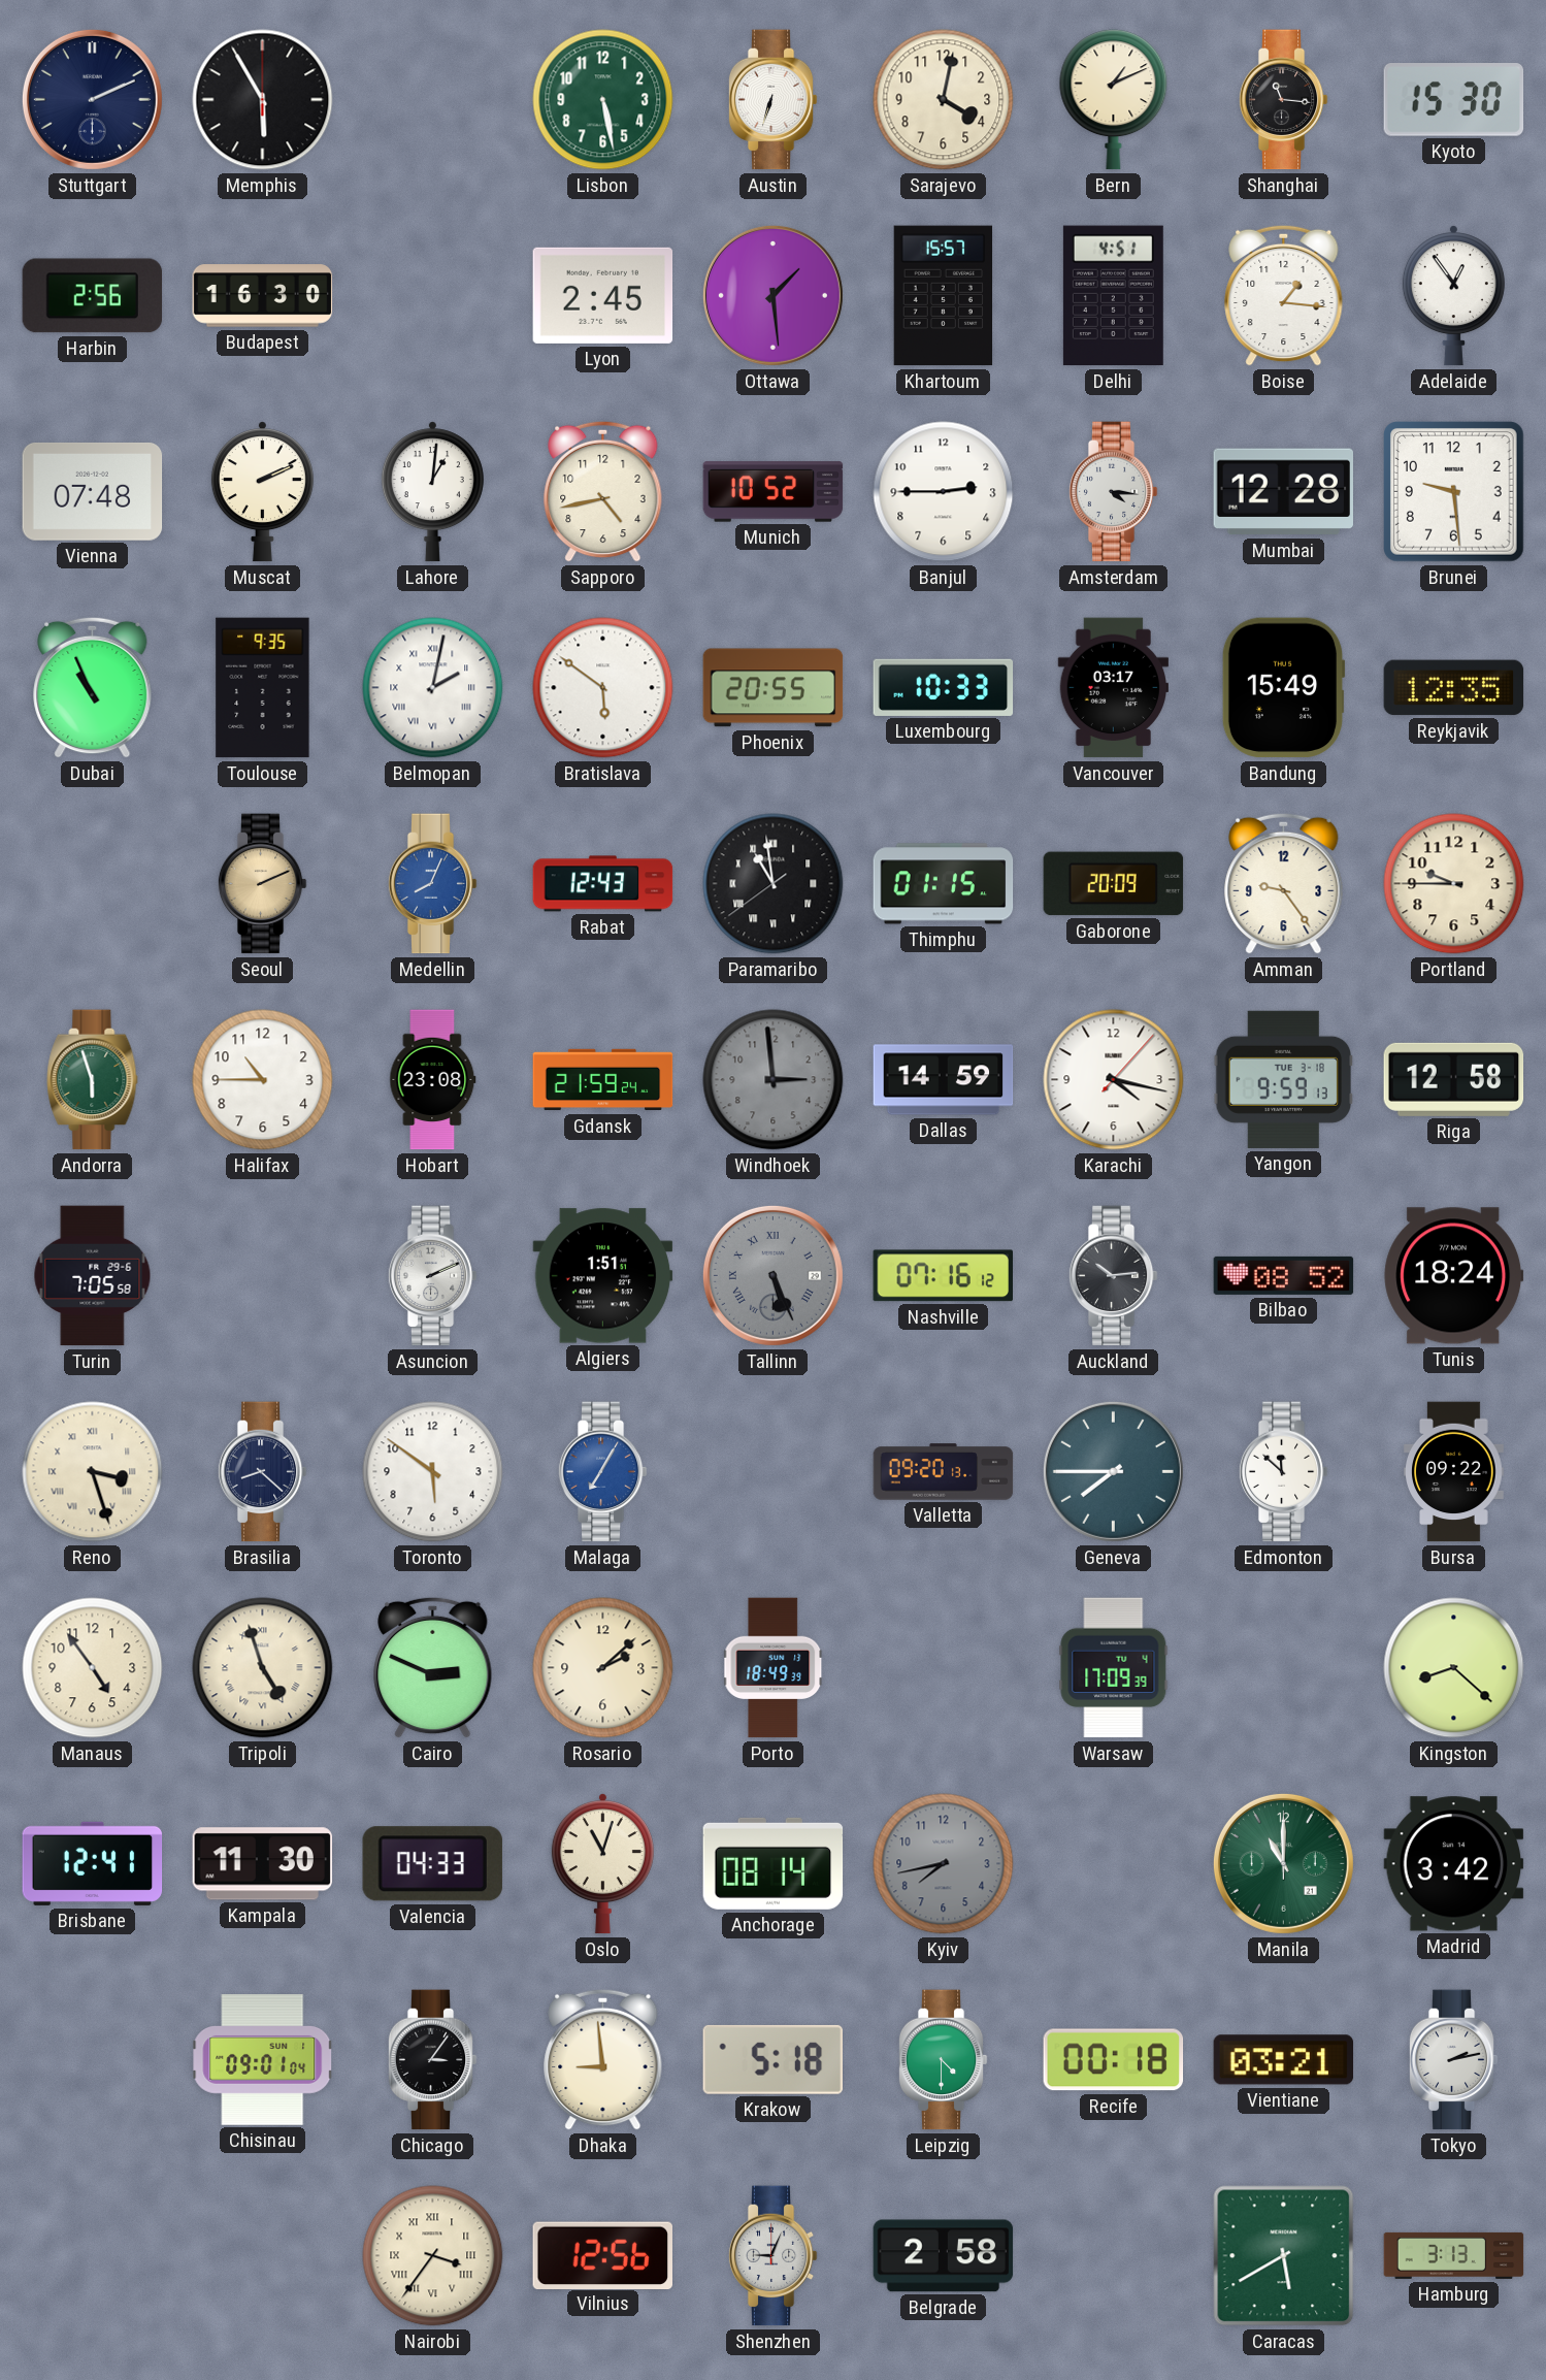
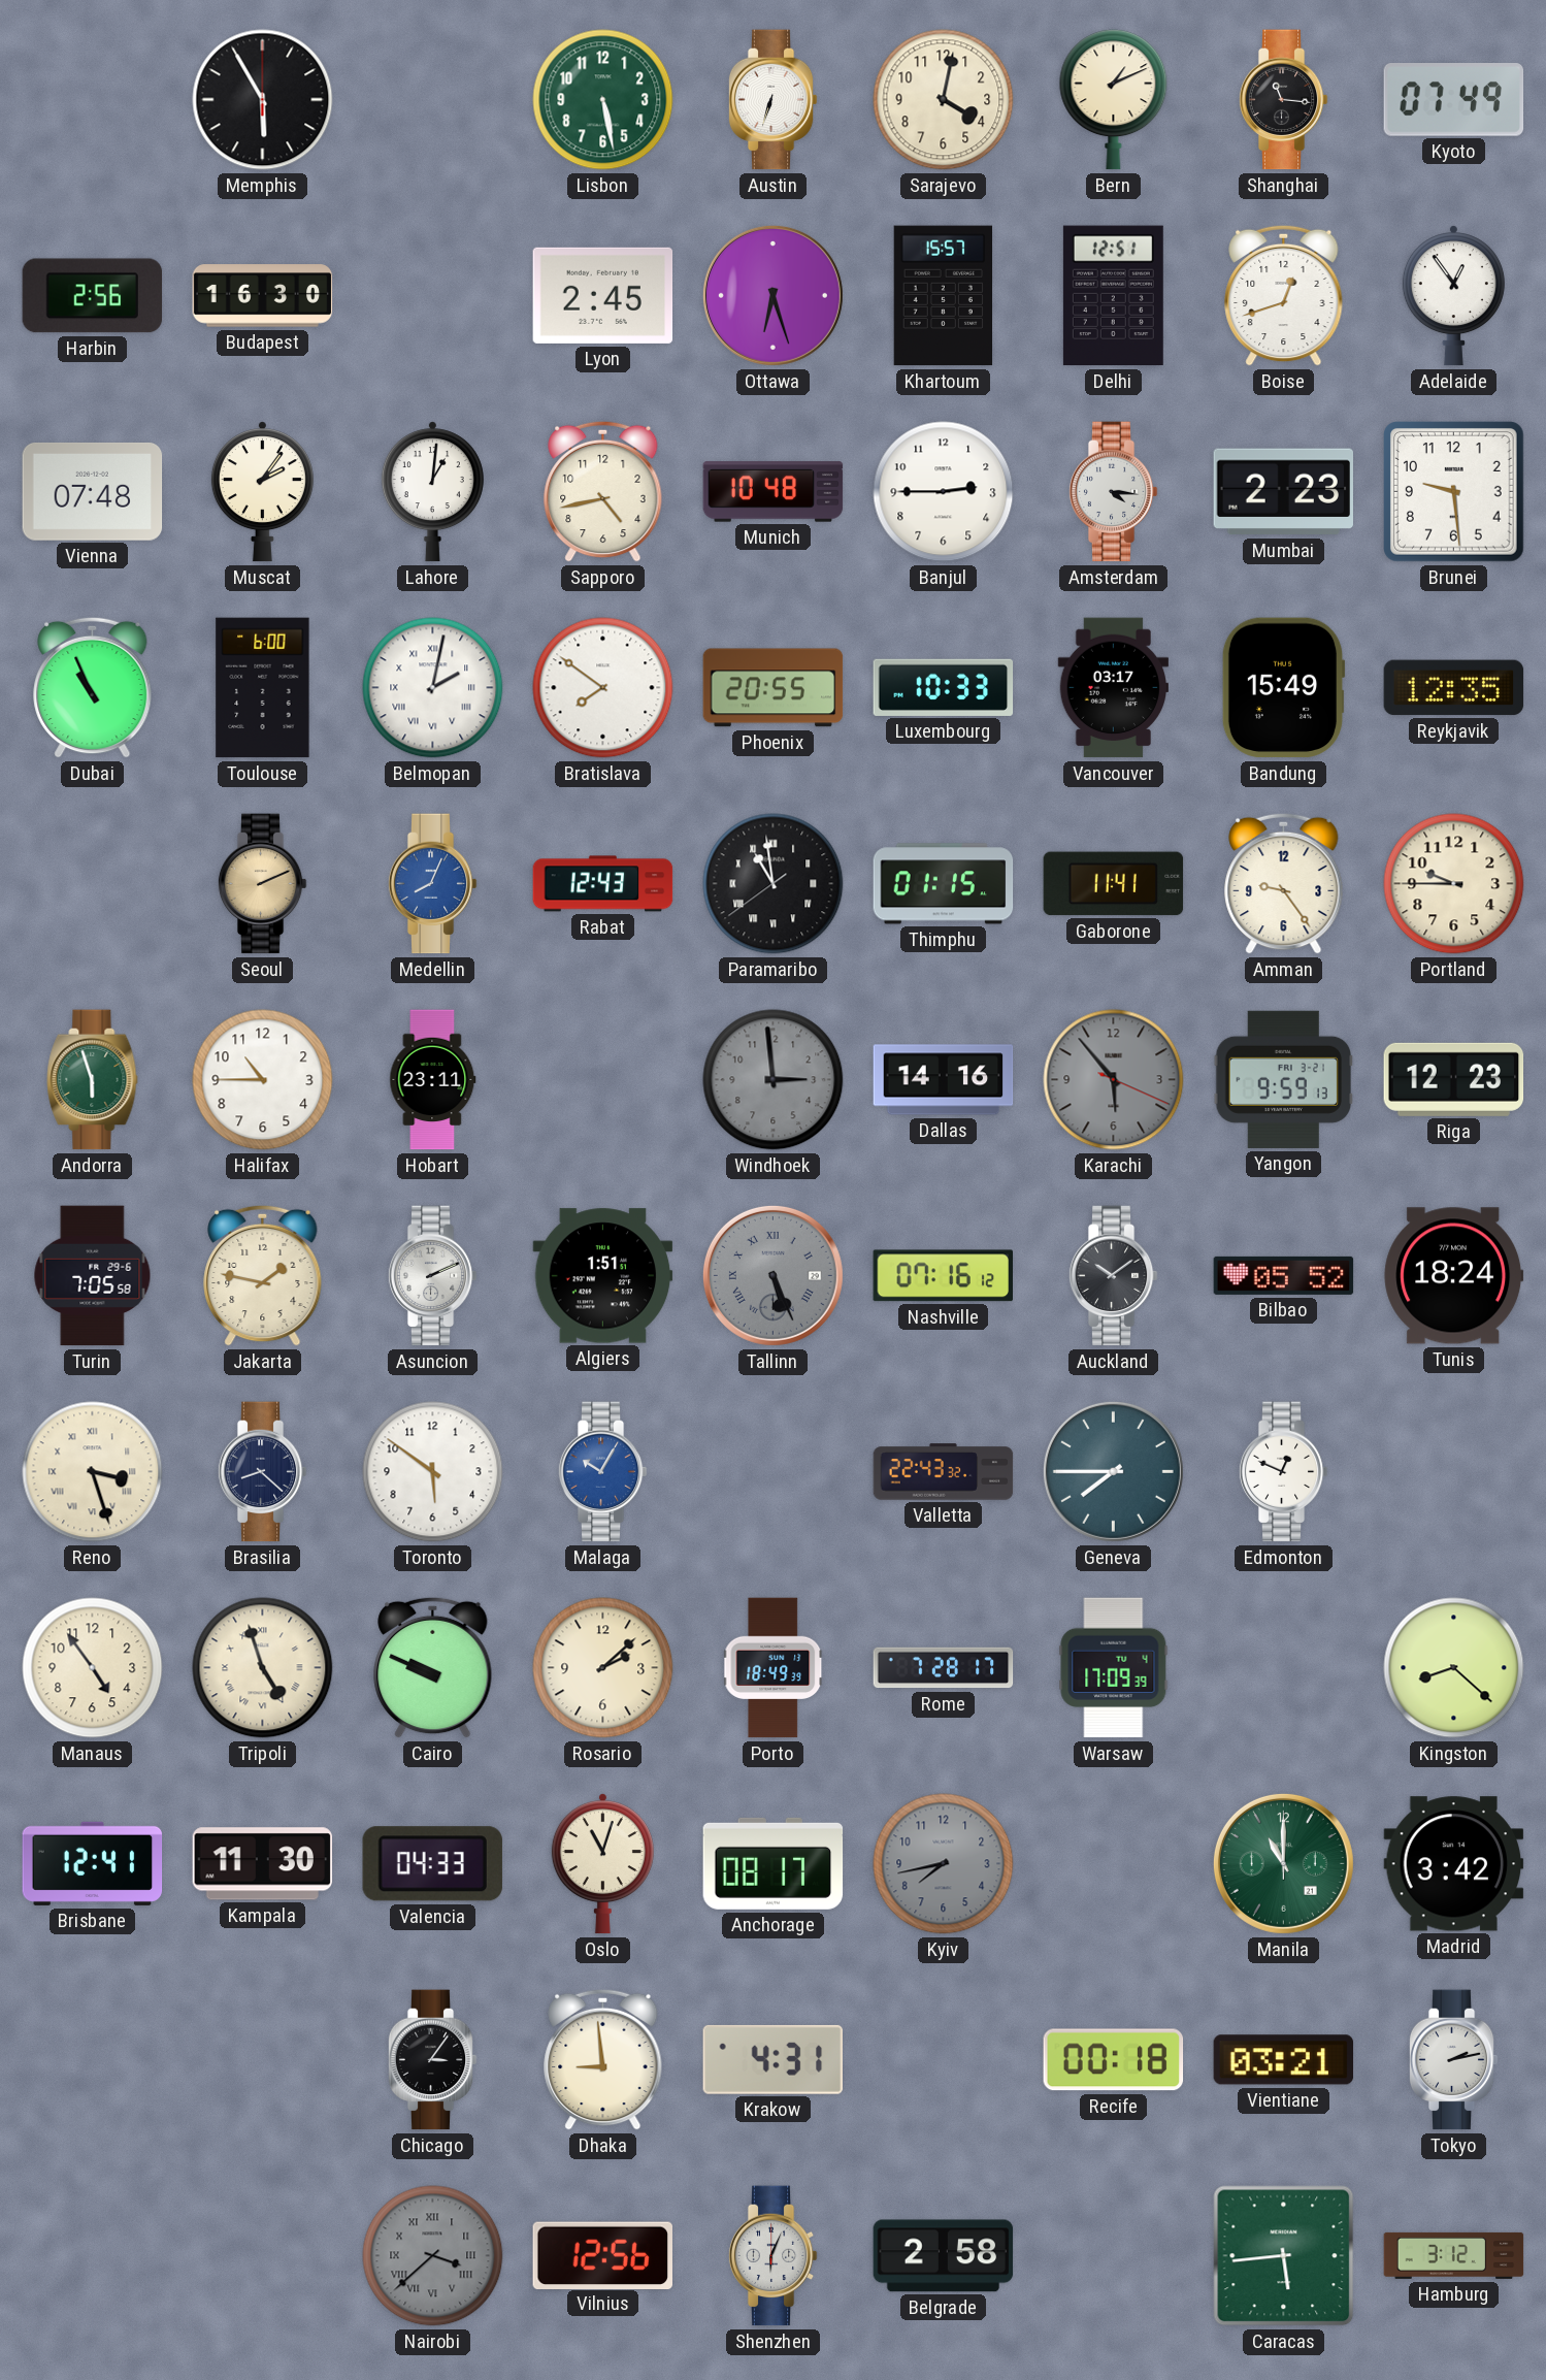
Stuttgart: 2:11 -> none (92, 99)
Kyoto: 15:30 -> 07:49 (1454, 100)
Ottawa: 1:29 -> 6:27 (772, 295)
Delhi: 4:51 -> 12:51 (1113, 296)
Boise: 1:16 -> 12:42 (1284, 295)
Muscat: 2:11 -> 2:06 (262, 492)
Munich: 10:52 -> 10:48 (774, 492)
Mumbai: 12:28 -> 2:23 (1284, 492)
Toulouse: 9:35 -> 6:00 (263, 688)
Bratislava: 5:51 -> 7:51 (603, 688)
Gaborone: 20:09 -> 11:41 (1114, 884)
Hobart: 23:08 -> 23:11 (433, 1080)
Gdansk: 21:59 -> none (603, 1080)
Dallas: 14:59 -> 14:16 (944, 1080)
Karachi: 4:17 -> 5:53 (1114, 1080)
Karachi dial: white -> grey (1114, 1080)
Yangon date: TUE 3-18 -> FRI 3-21 (1284, 1079)
Riga: 12:58 -> 12:23 (1454, 1079)
Jakarta: none -> 1:47 (263, 1275)
Auckland: 10:14 -> 10:09 (1113, 1276)
Bilbao: 08:52 -> 05:52 (1284, 1275)
Malaga: 7:05 -> 10:05 (602, 1472)
Valletta: 09:20 -> 22:43 (944, 1472)
Edmonton: 11:52 -> 12:49 (1283, 1472)
Bursa: 09:22 -> none (1454, 1472)
Cairo: 2:49 -> 9:49 (433, 1667)
Rome: none -> 7:28 (944, 1668)
Anchorage: 08:14 -> 08:17 (774, 1863)
Chisinau: 09:01 -> none (263, 2060)
Krakow: 5:18 -> 4:31 (774, 2059)
Leipzig: 4:30 -> none (943, 2060)
Nairobi: 3:36 -> 3:38 (433, 2256)
Nairobi dial: cream -> grey (433, 2256)
Shenzhen: 9:04 -> 6:04 (772, 2256)
Caracas: 5:40 -> 5:44 (1284, 2256)
Hamburg: 3:13 -> 3:12 (1454, 2255)
